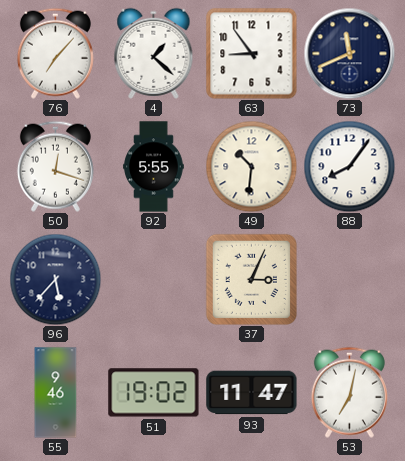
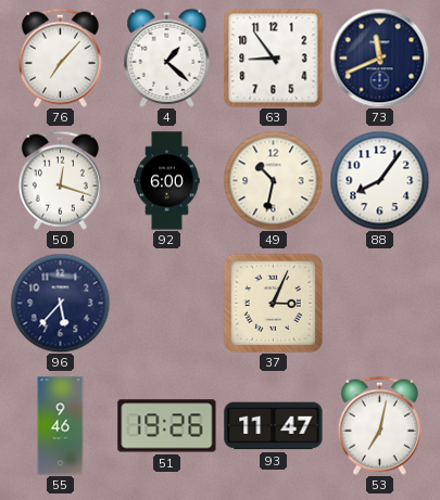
92: 5:55 -> 6:00 (167, 181)
49: 10:31 -> 10:32 (273, 180)
51: 19:02 -> 19:26 (167, 426)
